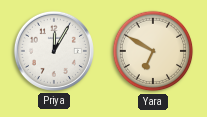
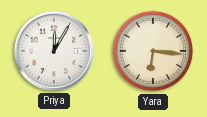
Yara: 6:50 -> 6:16 (153, 51)
